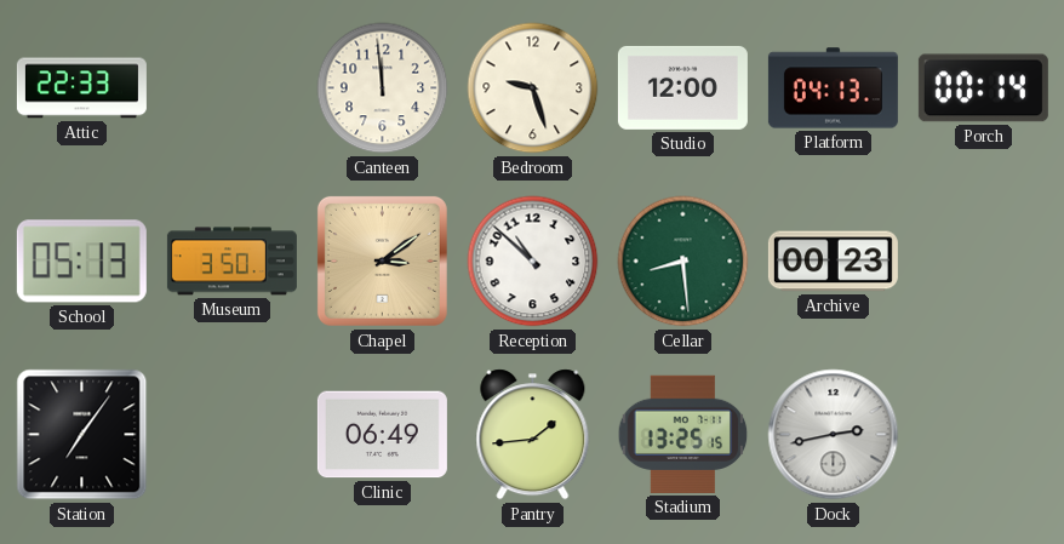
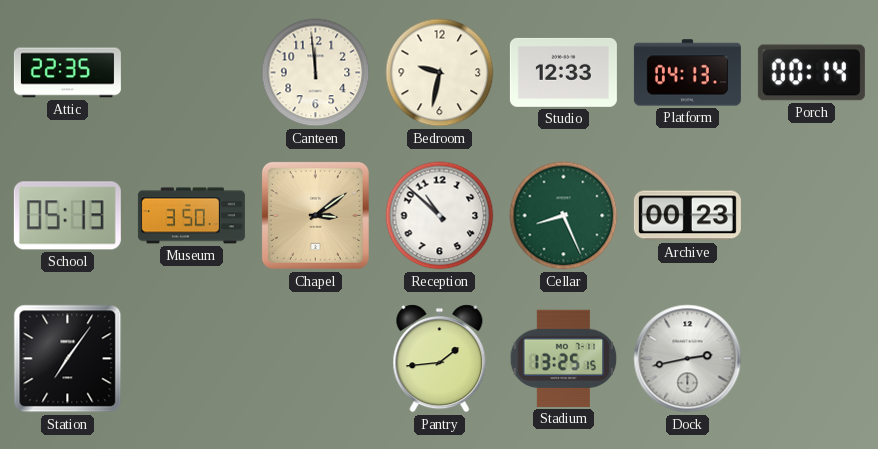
Attic: 22:33 -> 22:35 (67, 73)
Bedroom: 9:27 -> 9:32 (440, 73)
Studio: 12:00 -> 12:33 (563, 72)
Cellar: 8:29 -> 8:26 (564, 216)
Clinic: 06:49 -> none (382, 435)
